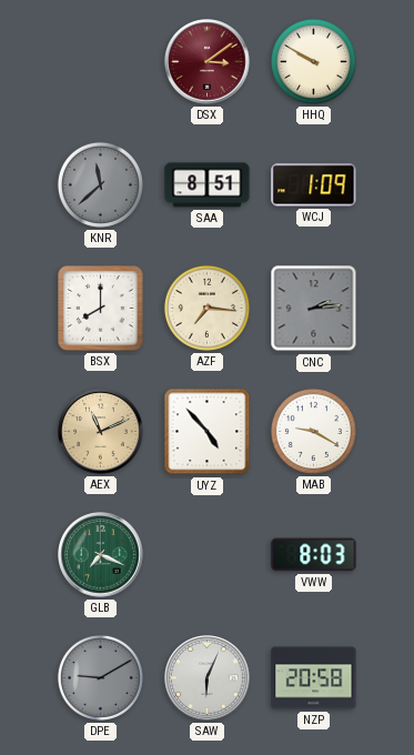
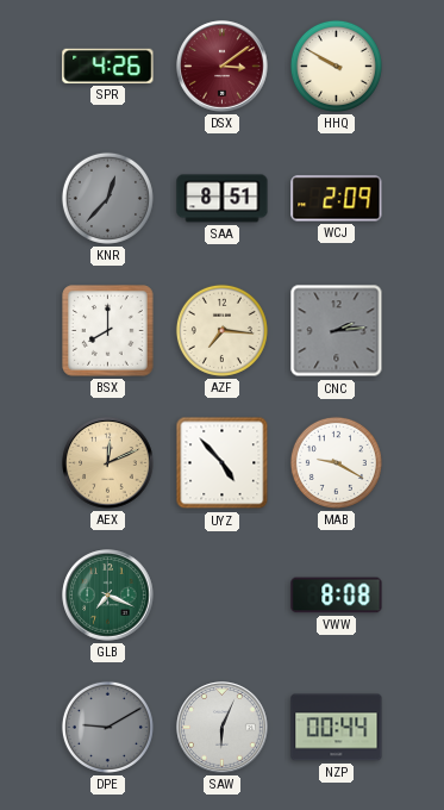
SPR: none -> 4:26 (108, 66)
KNR: 11:38 -> 12:37 (107, 198)
WCJ: 1:09 -> 2:09 (337, 199)
AEX: 11:11 -> 12:11 (108, 463)
VWW: 8:03 -> 8:08 (337, 596)
NZP: 20:58 -> 00:44 (337, 728)
